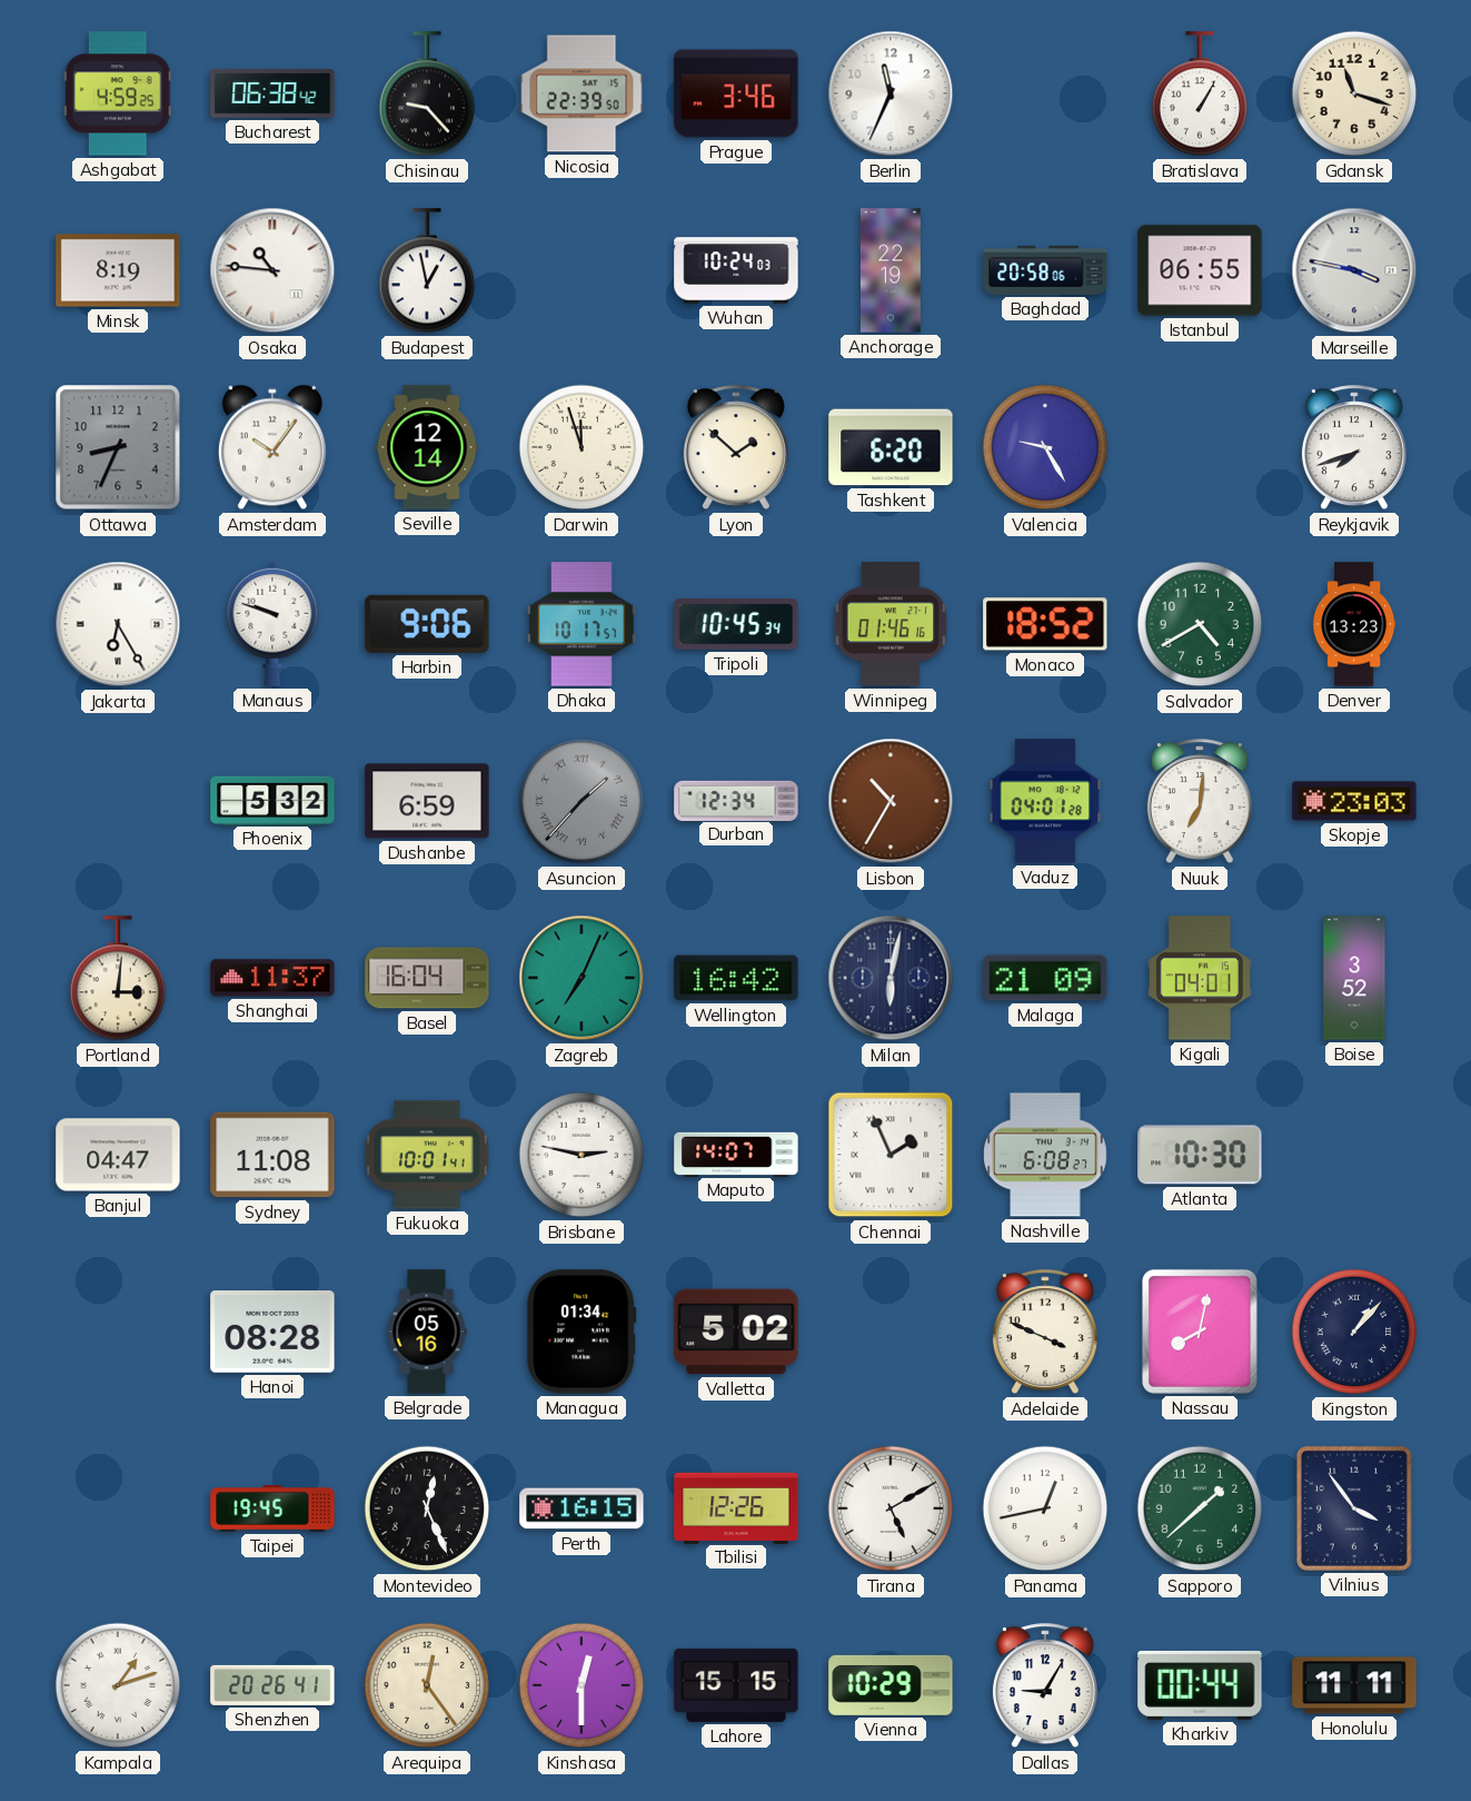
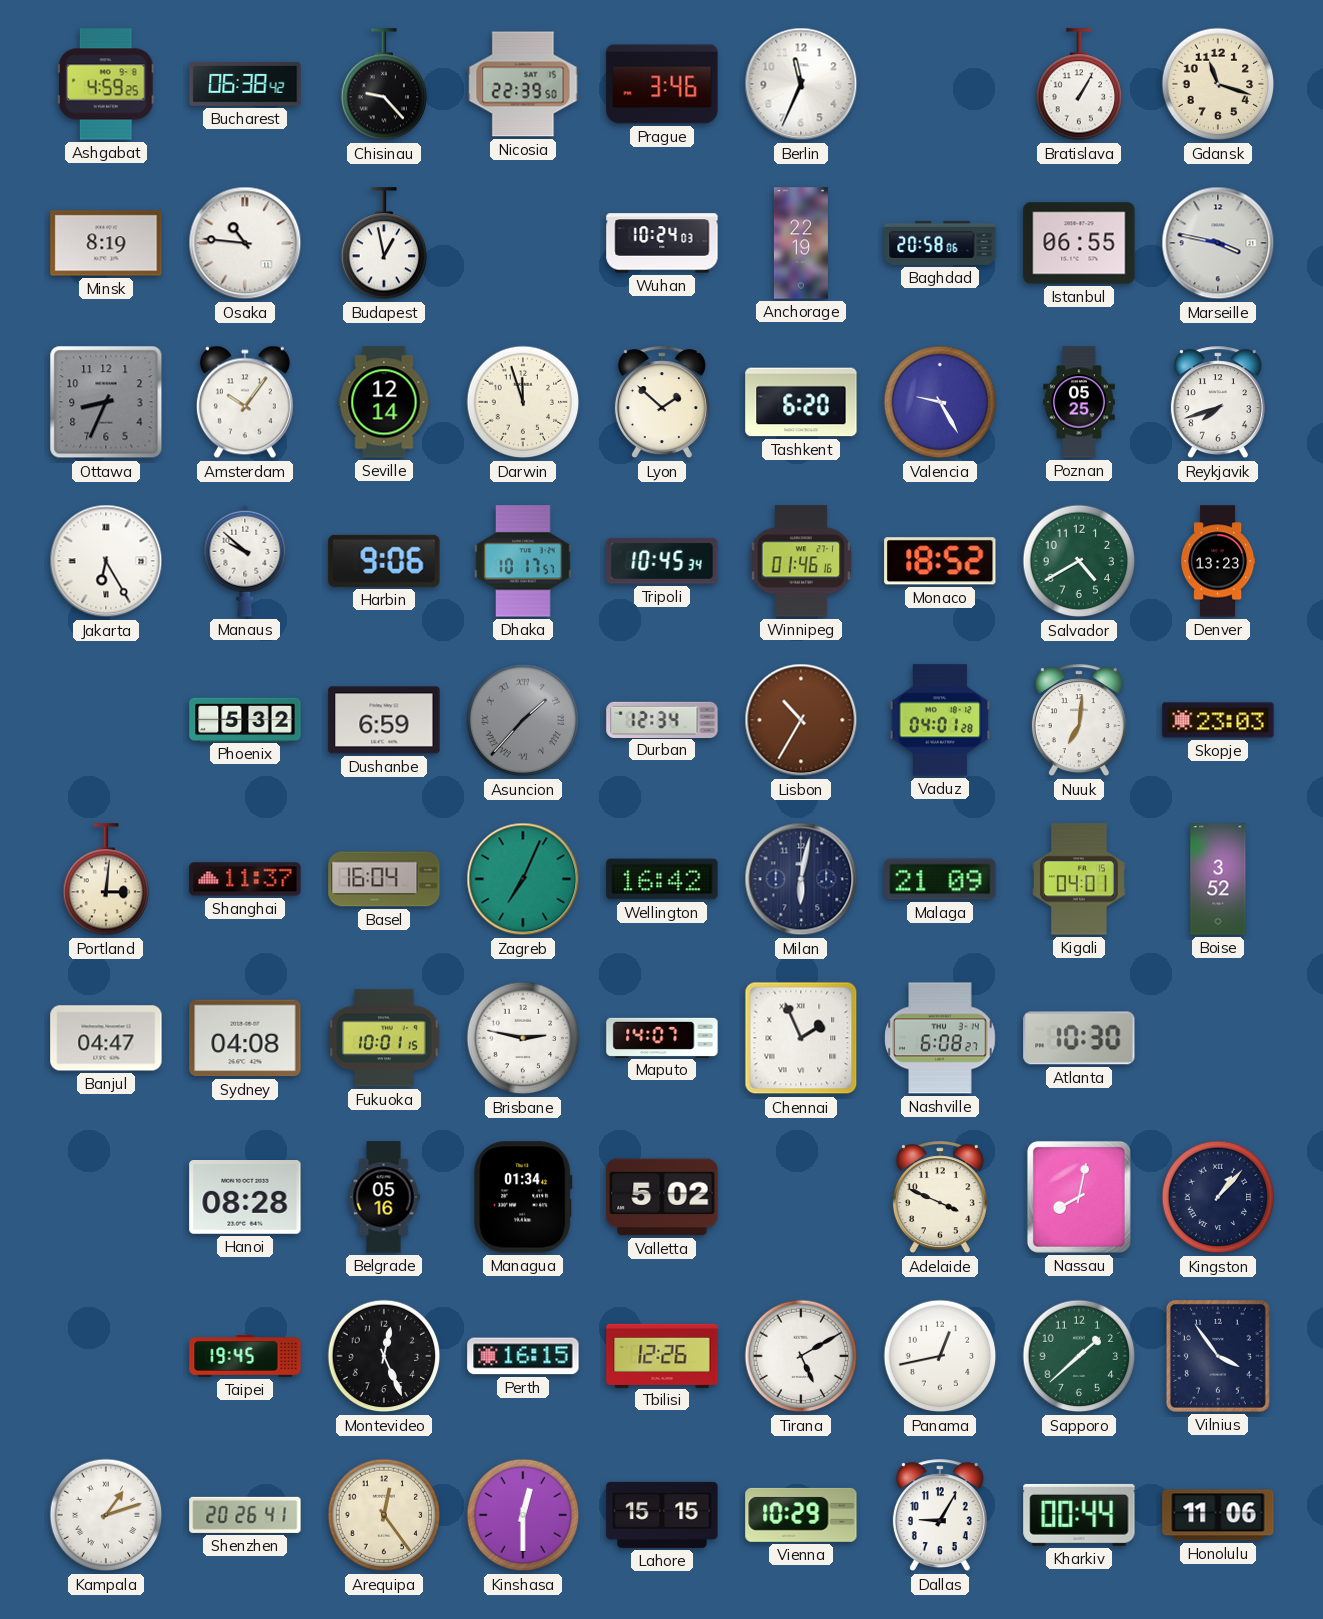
Poznan: none -> 05:25 (1079, 402)
Manaus: 9:48 -> 9:52 (245, 561)
Sydney: 11:08 -> 04:08 (245, 1038)
Fukuoka: 10:01:41 -> 10:01:15 (384, 1038)
Honolulu: 11:11 -> 11:06 (1218, 1515)
